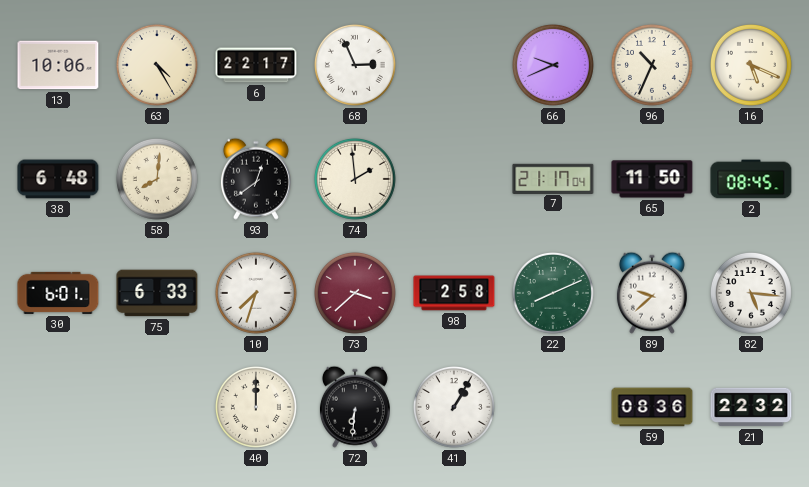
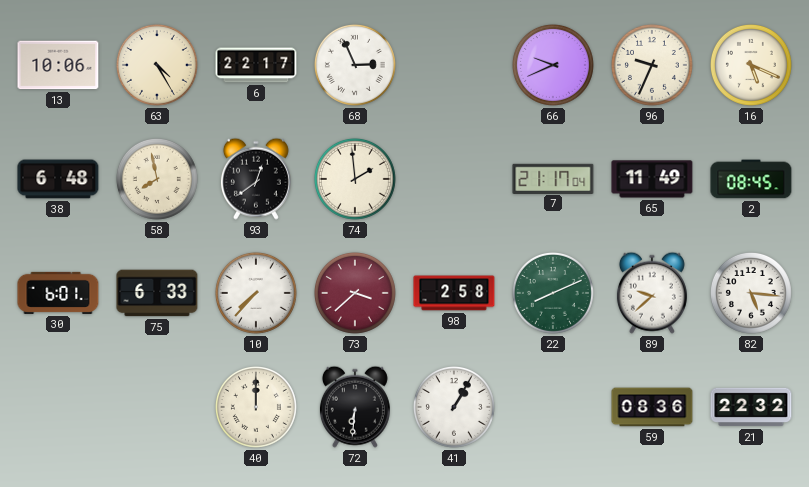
96: 10:34 -> 9:34 (652, 65)
58: 8:01 -> 7:58 (157, 179)
65: 11:50 -> 11:49 (652, 179)
10: 7:33 -> 7:37 (256, 293)
